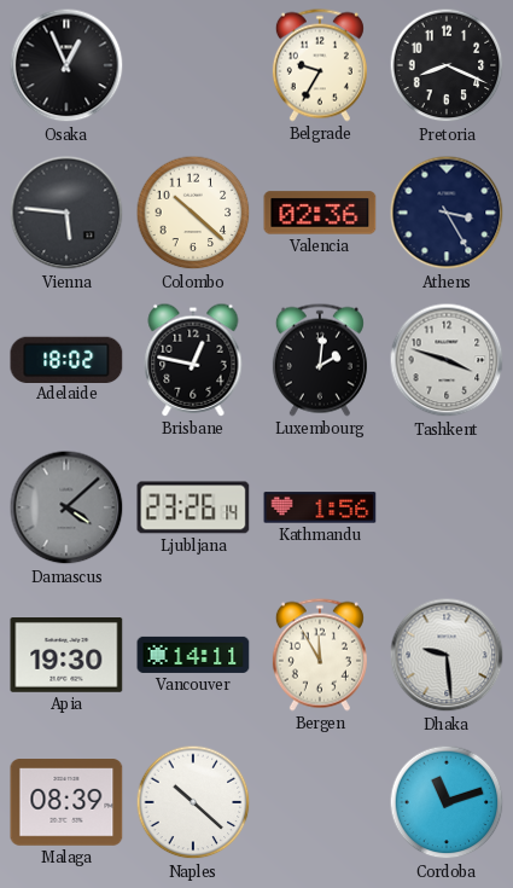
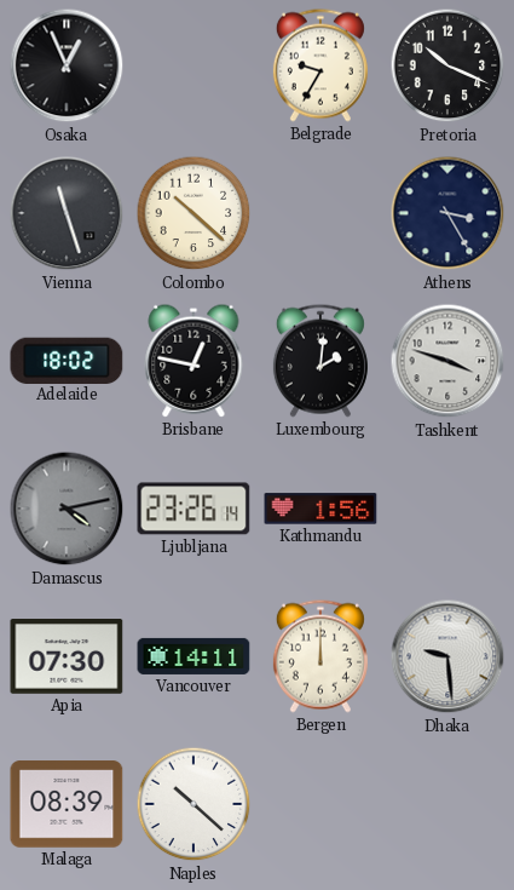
Pretoria: 8:19 -> 10:19 (447, 65)
Vienna: 5:46 -> 11:27 (67, 213)
Valencia: 02:36 -> none (320, 213)
Damascus: 4:08 -> 4:13 (67, 509)
Apia: 19:30 -> 07:30 (67, 658)
Bergen: 11:55 -> 12:00 (320, 656)
Cordoba: 11:12 -> none (447, 802)
